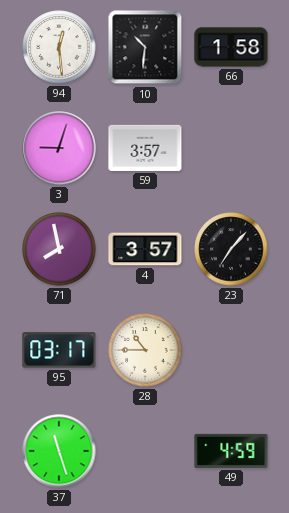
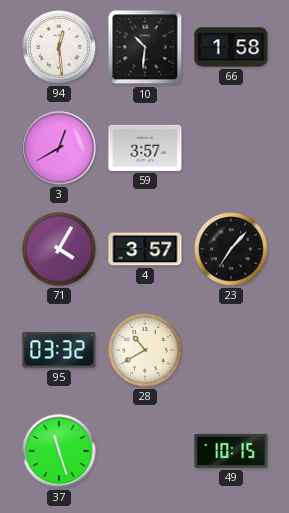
3: 9:03 -> 12:40 (59, 148)
71: 7:58 -> 4:05 (59, 249)
95: 03:17 -> 03:32 (59, 350)
28: 10:45 -> 10:40 (145, 350)
49: 4:59 -> 10:15 (231, 451)
